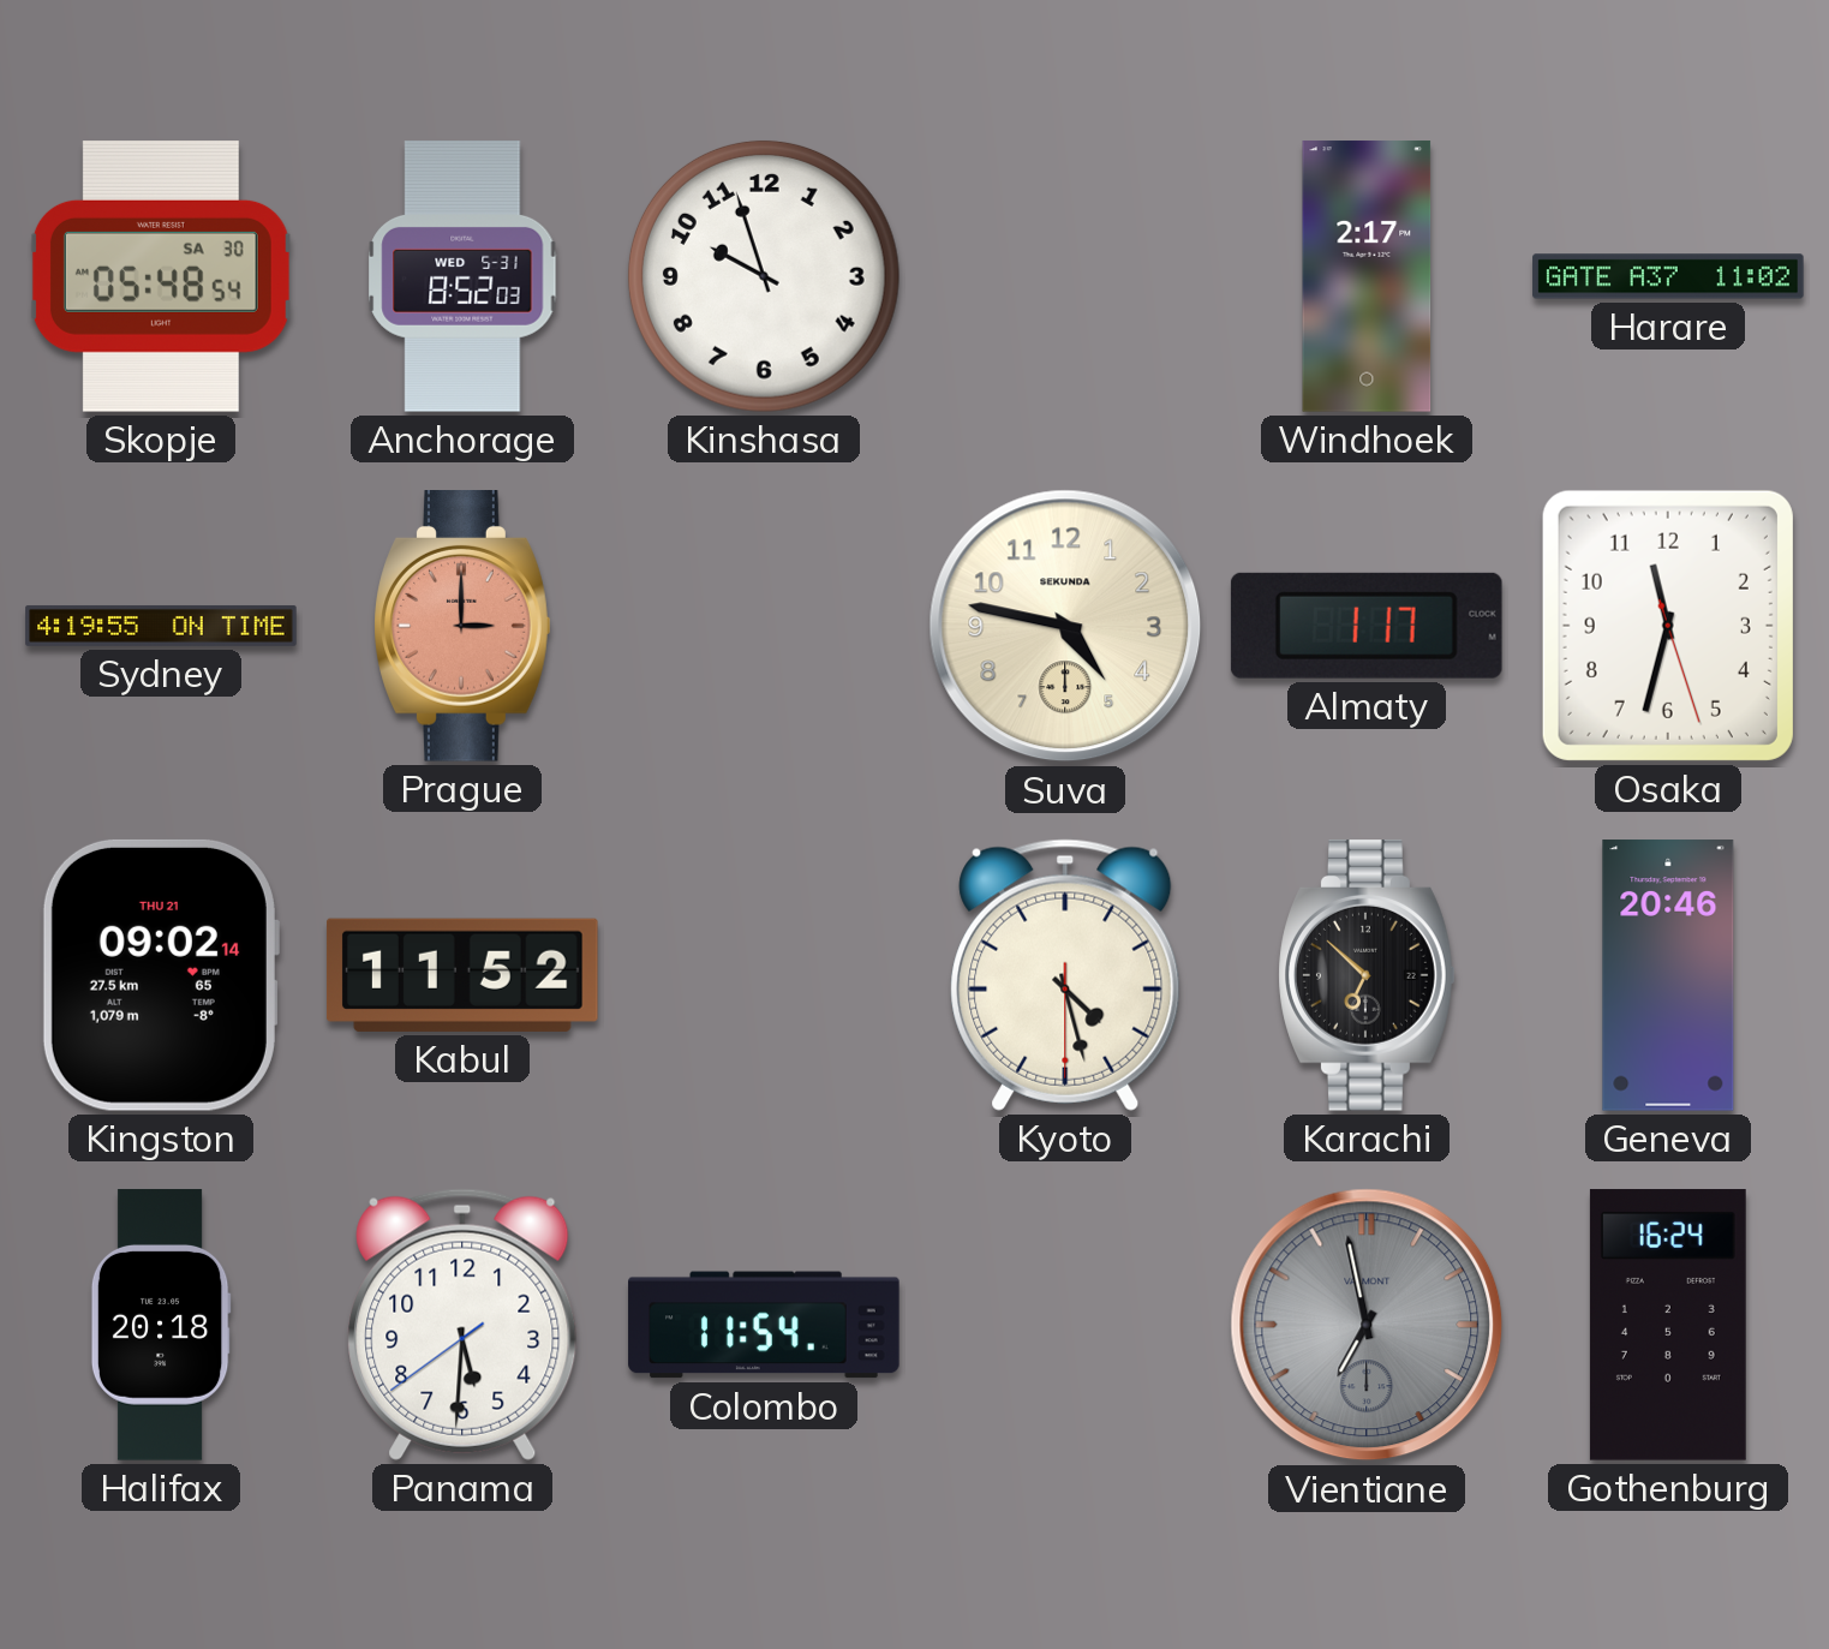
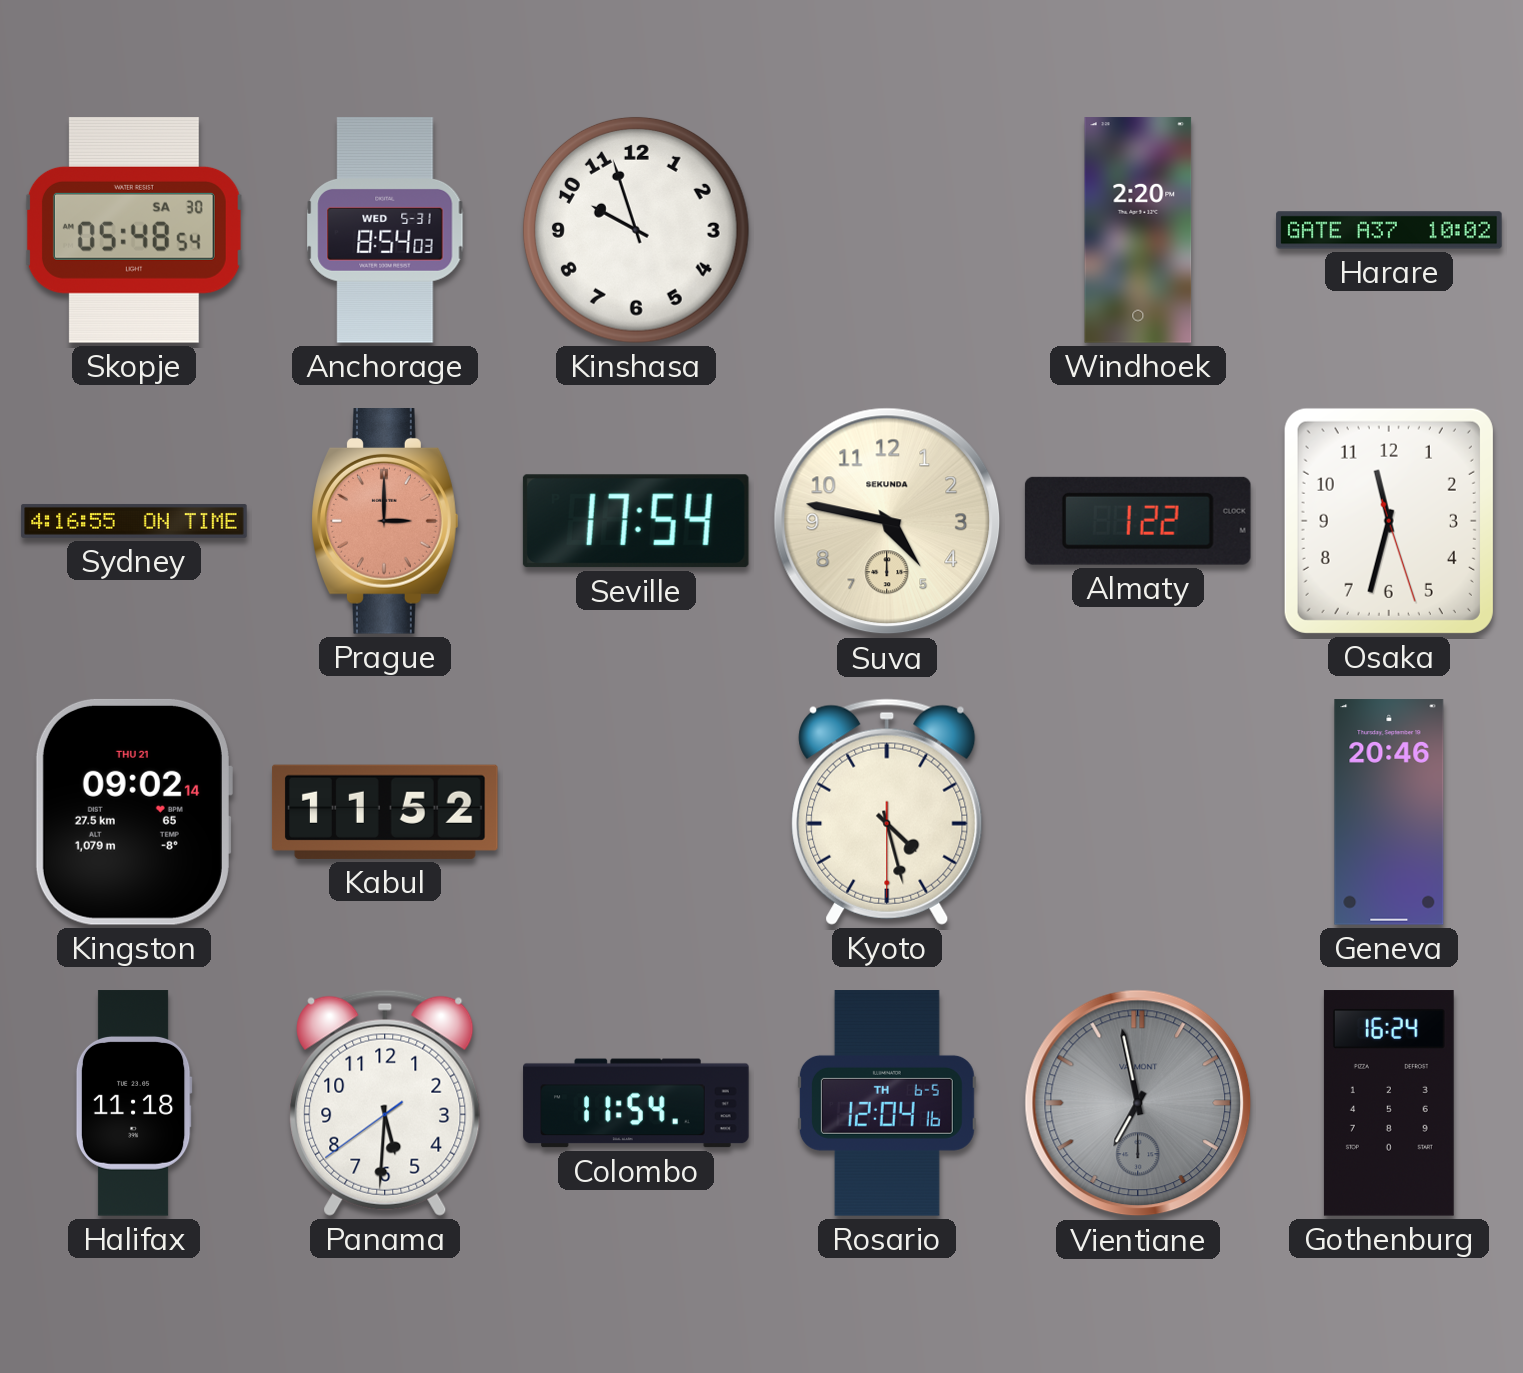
Anchorage: 8:52 -> 8:54 (385, 230)
Windhoek: 2:17 -> 2:20 (1138, 230)
Harare: 11:02 -> 10:02 (1389, 230)
Sydney: 4:19 -> 4:16 (134, 521)
Seville: none -> 17:54 (636, 521)
Almaty: 1:17 -> 1:22 (1138, 521)
Karachi: 6:52 -> none (1367, 976)
Halifax: 20:18 -> 11:18 (134, 1103)
Rosario: none -> 12:04 (887, 1103)
